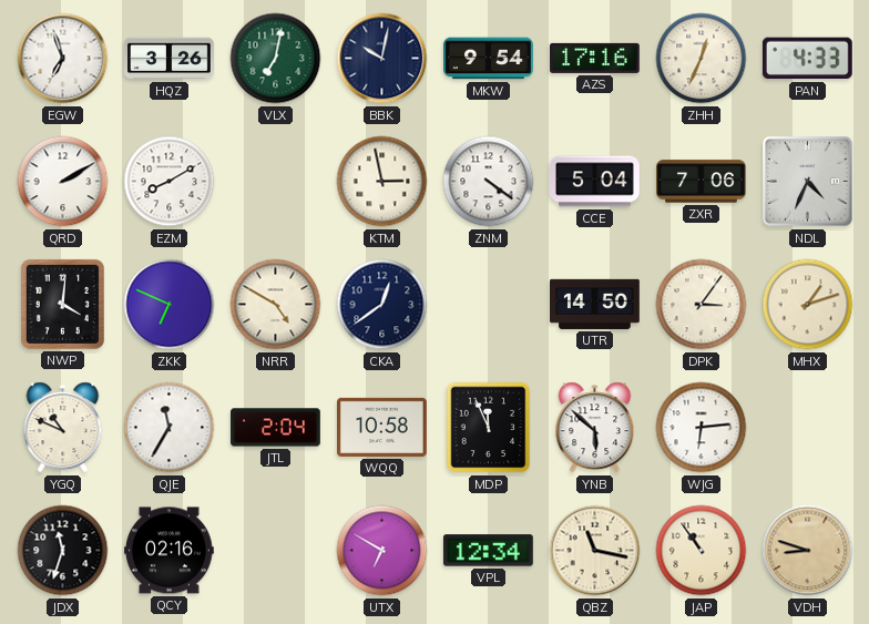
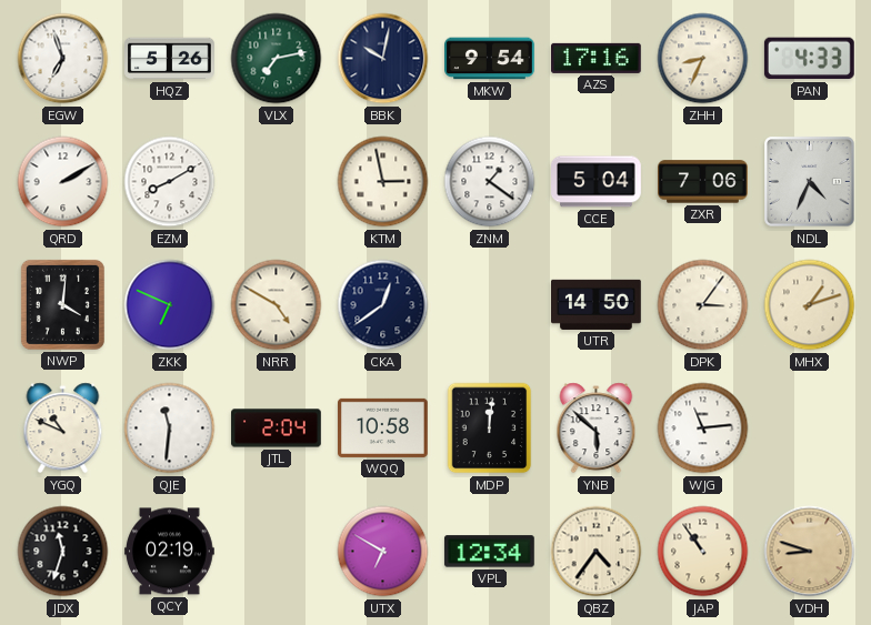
HQZ: 3:26 -> 5:26 (170, 59)
VLX: 7:02 -> 7:13 (277, 59)
ZHH: 12:34 -> 8:34 (703, 59)
ZNM: 4:21 -> 1:21 (490, 182)
QJE: 11:35 -> 11:31 (170, 429)
MDP: 11:56 -> 12:01 (490, 429)
WJG: 6:14 -> 11:14 (703, 429)
QCY: 02:16 -> 02:19 (170, 552)
QBZ: 11:17 -> 4:36 (597, 552)
